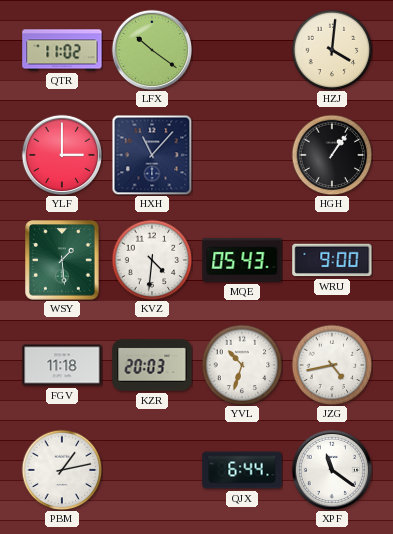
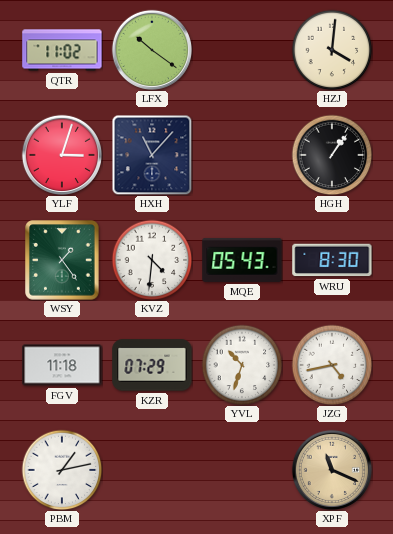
YLF: 3:00 -> 3:03 (61, 154)
WSY: 1:29 -> 1:24 (62, 260)
WRU: 9:00 -> 8:30 (332, 260)
KZR: 20:03 -> 07:29 (152, 365)
QJX: 6:44 -> none (242, 470)
XPF: 11:21 -> 11:19 (331, 469)
XPF dial: white -> champagne (331, 469)
